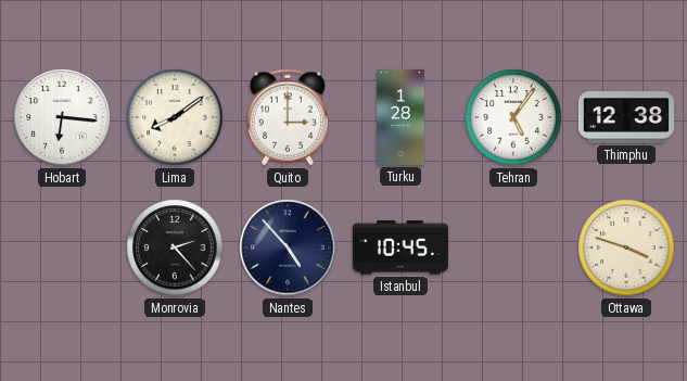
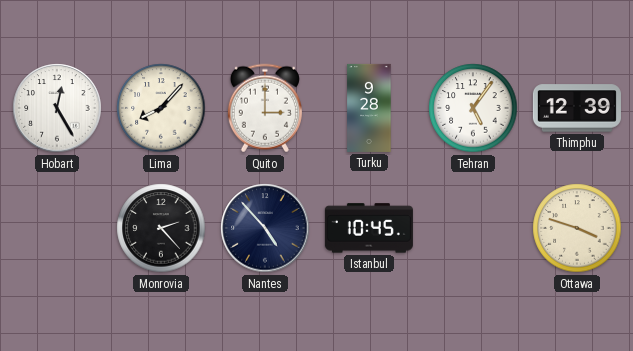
Hobart: 6:16 -> 12:25 (57, 108)
Lima: 8:09 -> 8:07 (161, 108)
Turku: 1:28 -> 9:28 (369, 108)
Thimphu: 12:38 -> 12:39 (577, 108)
